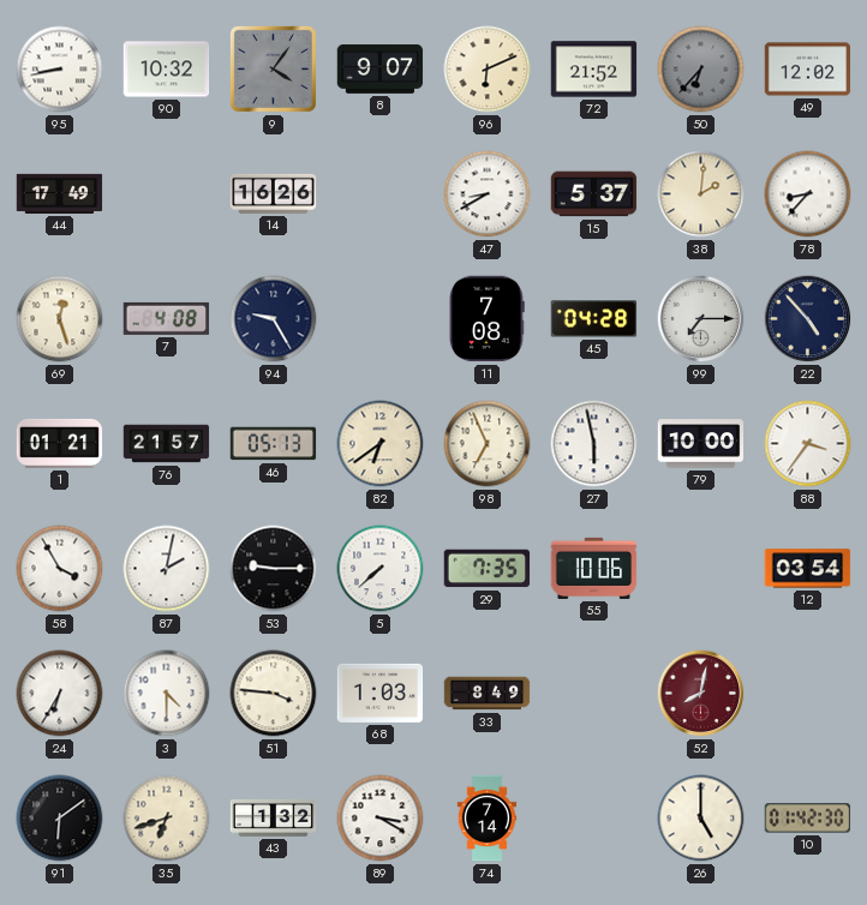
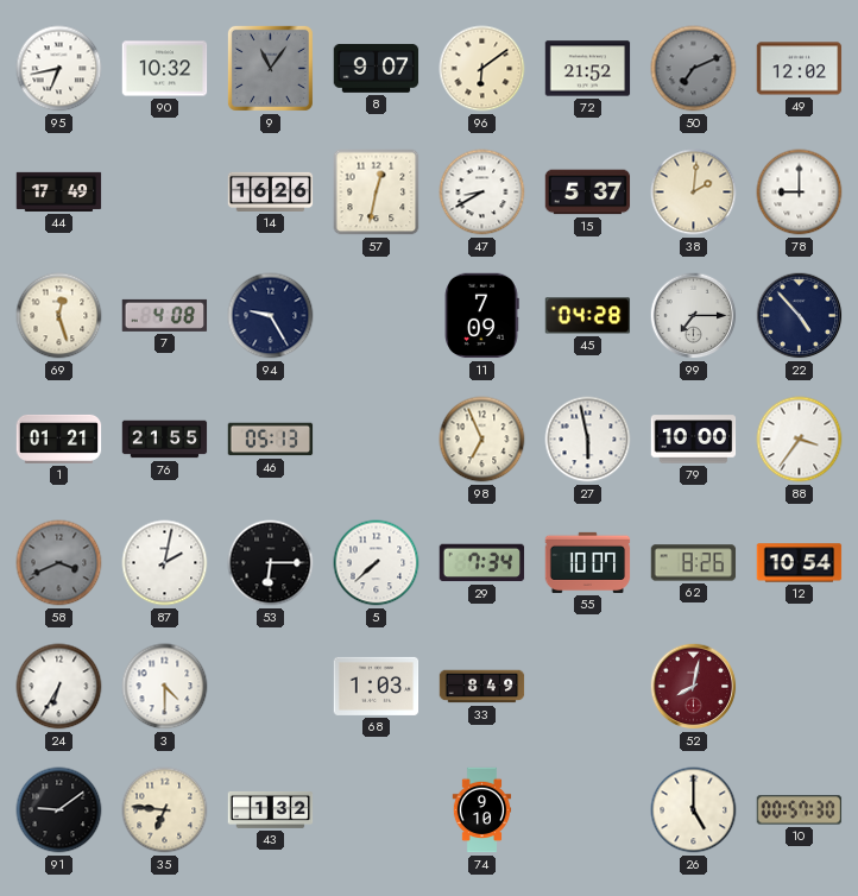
95: 8:43 -> 6:43 (59, 69)
9: 4:06 -> 11:06 (270, 68)
96: 6:11 -> 6:09 (482, 69)
50: 6:37 -> 7:11 (694, 69)
57: none -> 12:32 (377, 193)
78: 8:37 -> 9:00 (800, 193)
11: 7:08 -> 7:09 (481, 316)
76: 21:57 -> 21:55 (165, 440)
82: 6:39 -> none (381, 444)
58: 3:55 -> 3:41 (59, 563)
58 dial: white -> grey (59, 563)
53: 9:15 -> 6:15 (271, 563)
29: 7:35 -> 7:34 (482, 563)
55: 10:06 -> 10:07 (588, 562)
62: none -> 8:26 (694, 563)
12: 03:54 -> 10:54 (800, 563)
51: 3:46 -> none (274, 694)
91: 6:09 -> 9:09 (59, 810)
35: 6:42 -> 6:46 (165, 810)
89: 3:20 -> none (381, 819)
74: 7:14 -> 9:10 (482, 810)
10: 01:42 -> 00:57 (800, 810)
